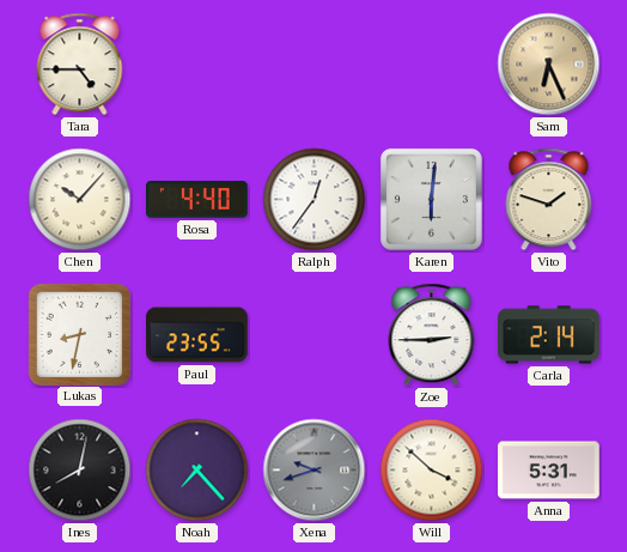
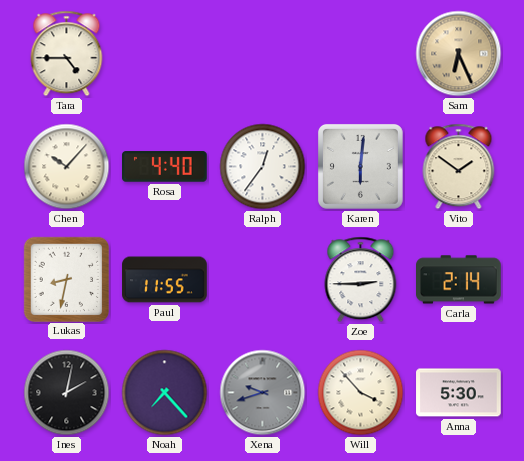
Vito: 1:48 -> 1:51 (459, 167)
Paul: 23:55 -> 11:55 (165, 280)
Ines: 8:02 -> 2:02 (67, 393)
Will: 3:52 -> 3:53 (361, 393)
Anna: 5:31 -> 5:30 (459, 393)
